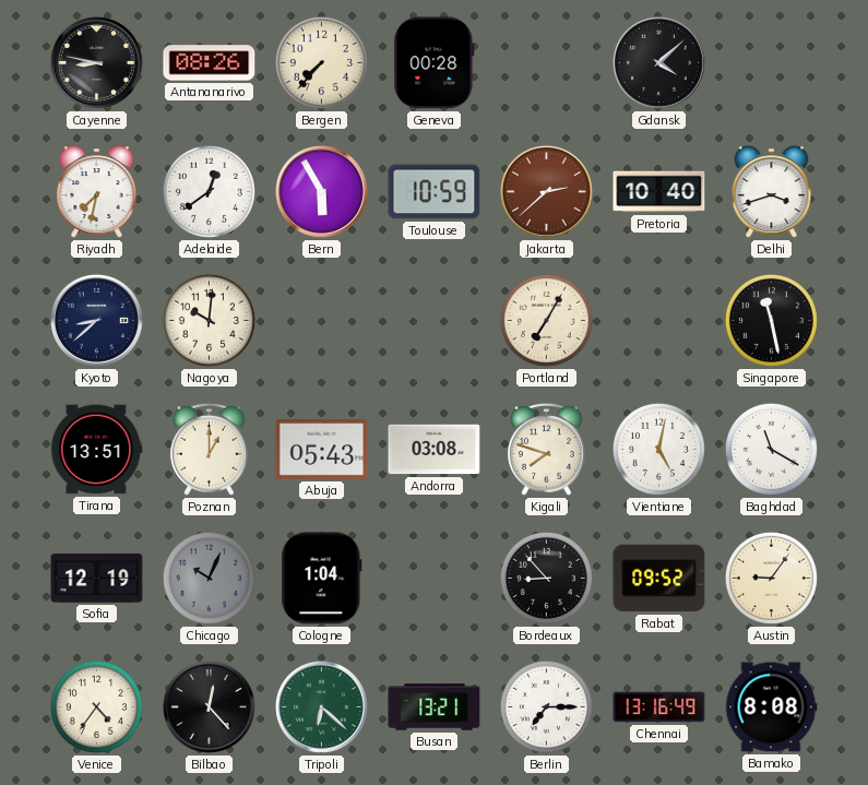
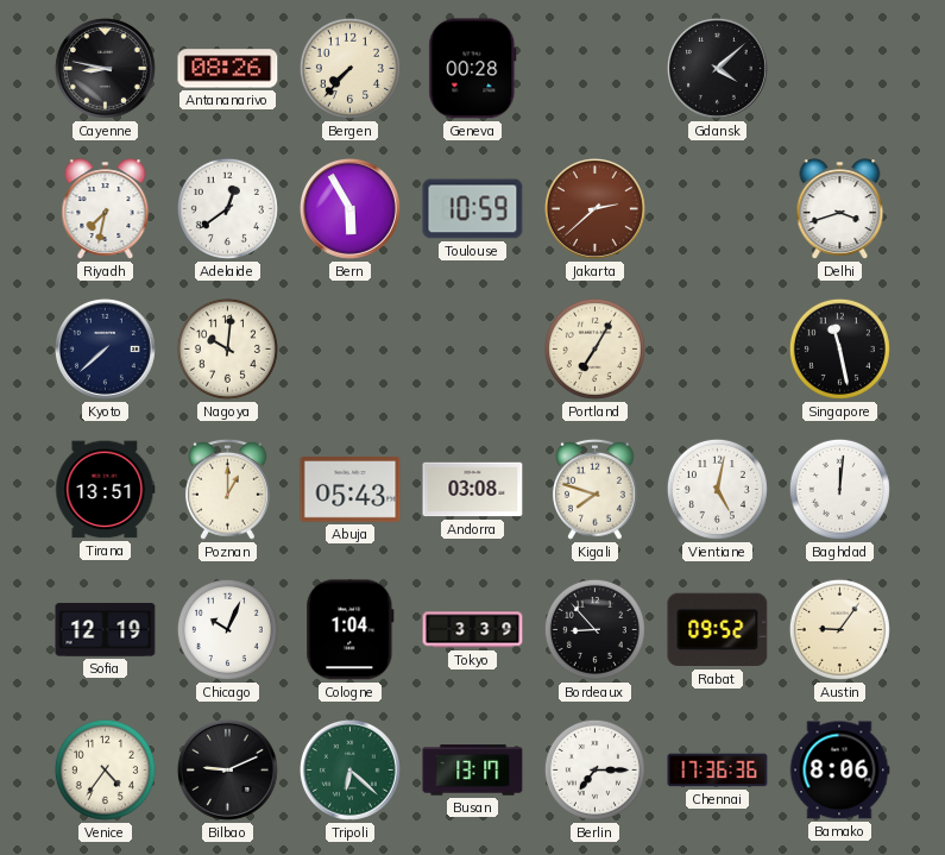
Pretoria: 10:40 -> none (659, 192)
Kyoto: 8:38 -> 7:38 (105, 348)
Baghdad: 11:20 -> 12:01 (839, 489)
Chicago dial: grey -> white (227, 629)
Tokyo: none -> 3:39 (473, 630)
Bilbao: 12:23 -> 9:11 (227, 769)
Busan: 13:21 -> 13:17 (473, 771)
Chennai: 13:16 -> 17:36 (718, 771)
Bamako: 8:08 -> 8:06 (839, 771)
